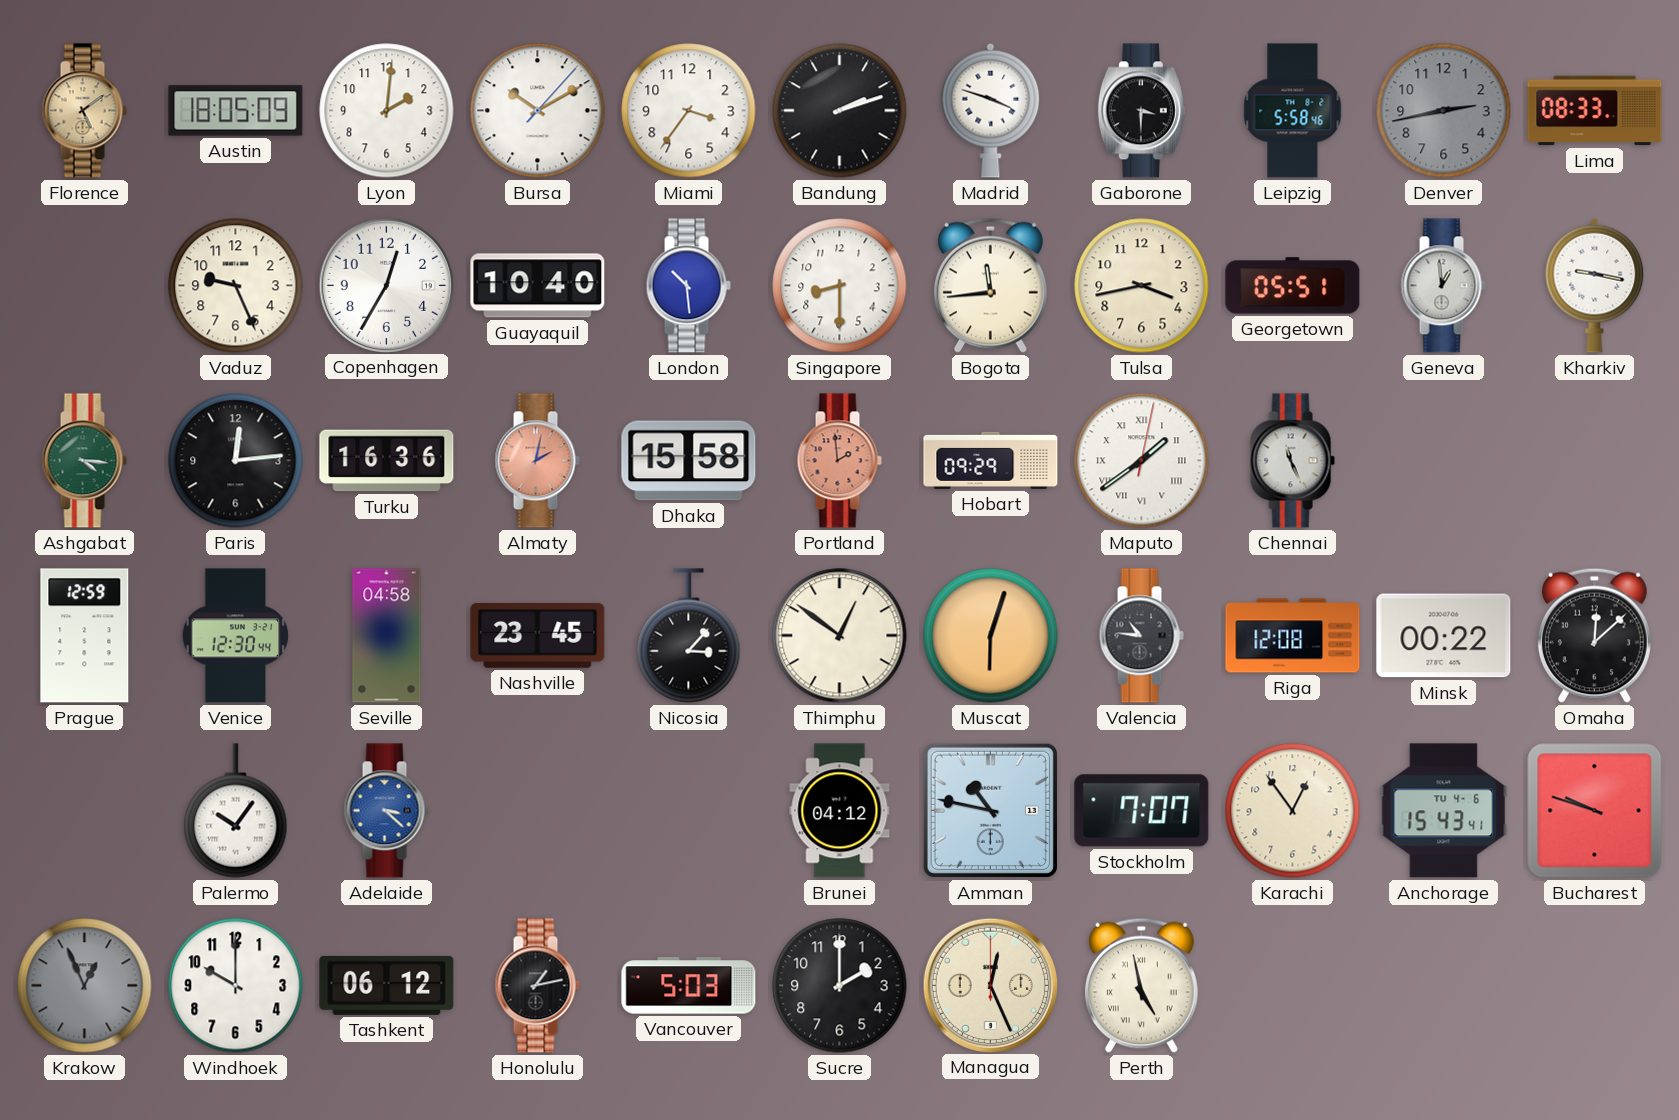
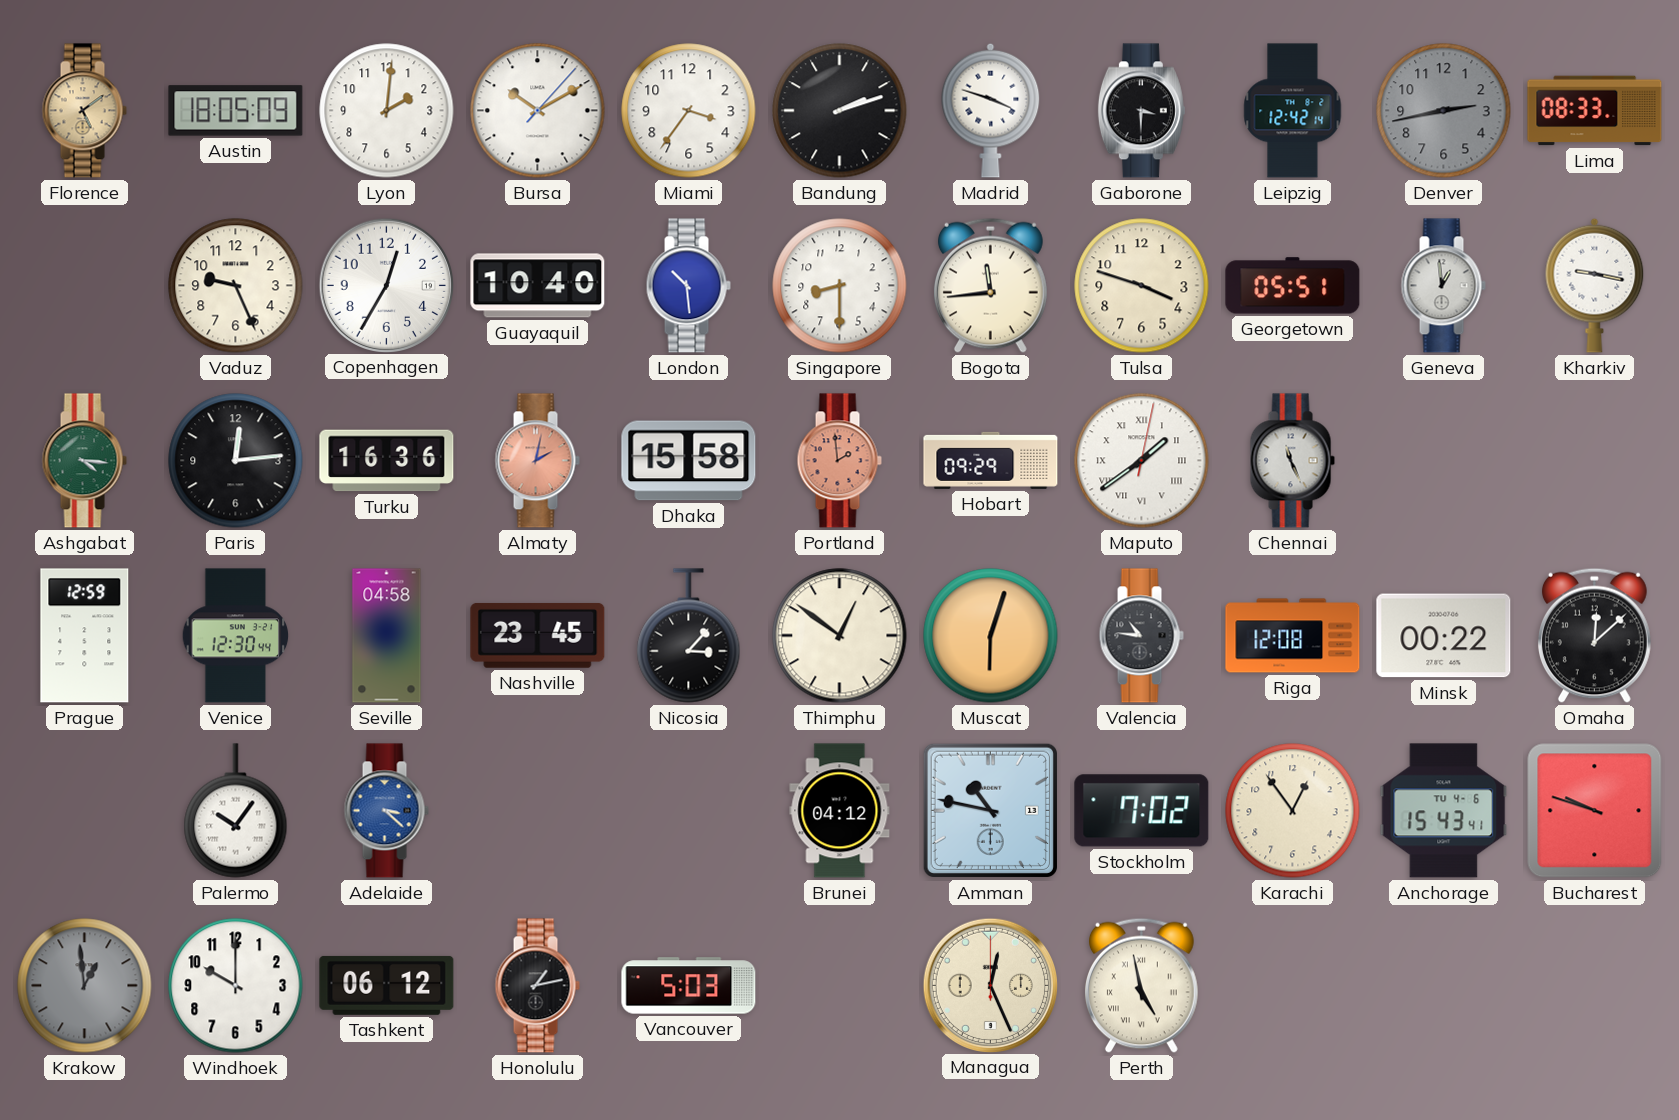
Leipzig: 5:58 -> 12:42 (1293, 111)
Tulsa: 3:43 -> 3:48 (1142, 286)
Stockholm: 7:07 -> 7:02 (1142, 811)
Krakow: 12:56 -> 12:59 (85, 986)
Sucre: 2:00 -> none (840, 986)
